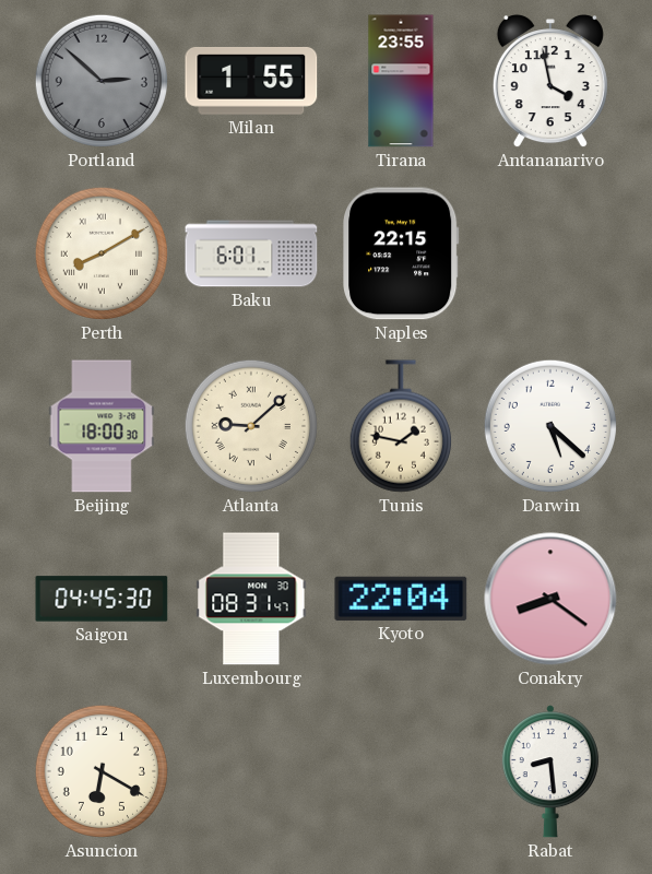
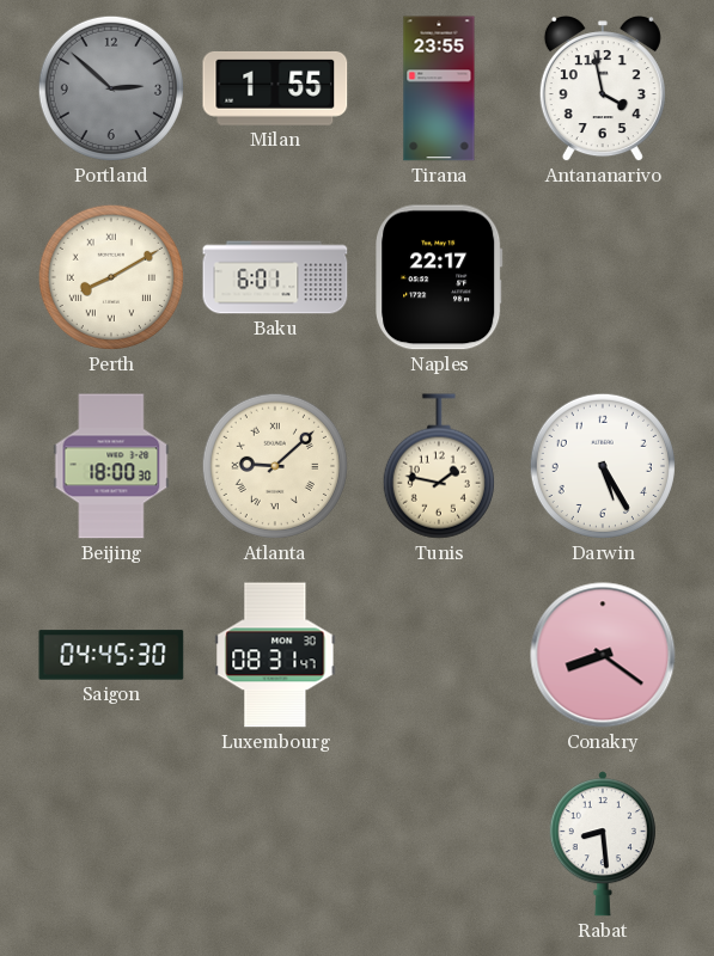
Naples: 22:15 -> 22:17 (439, 277)
Darwin: 5:22 -> 5:25 (603, 466)
Kyoto: 22:04 -> none (401, 599)
Asuncion: 6:20 -> none (102, 771)
